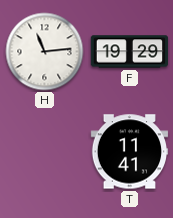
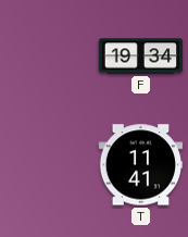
H: 11:14 -> none (45, 52)
F: 19:29 -> 19:34 (141, 57)
